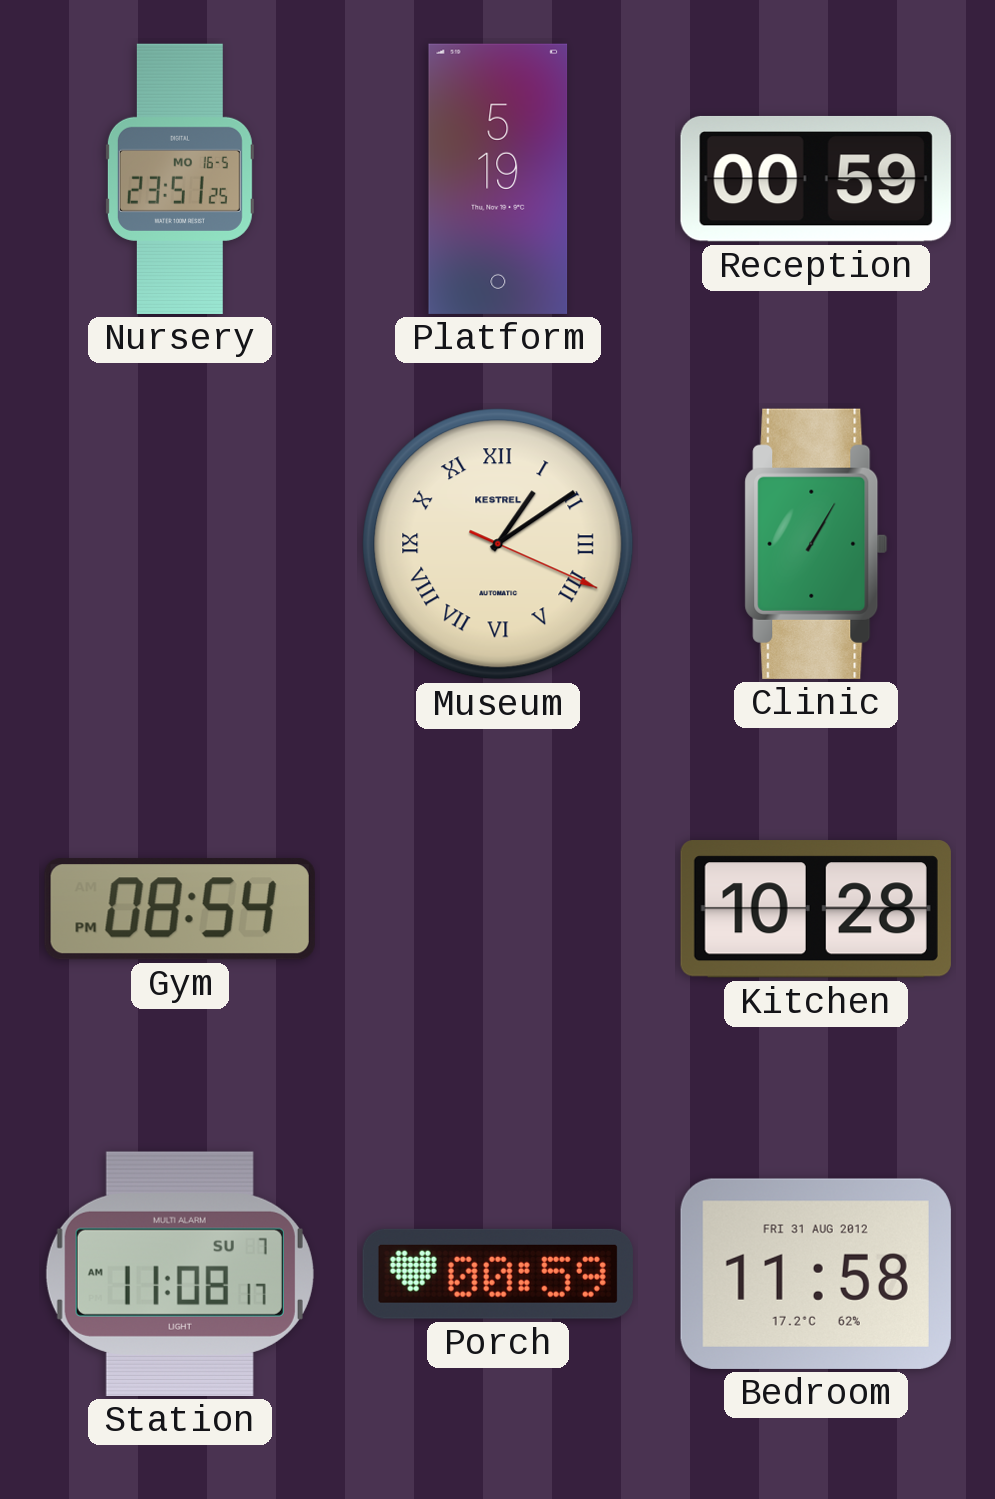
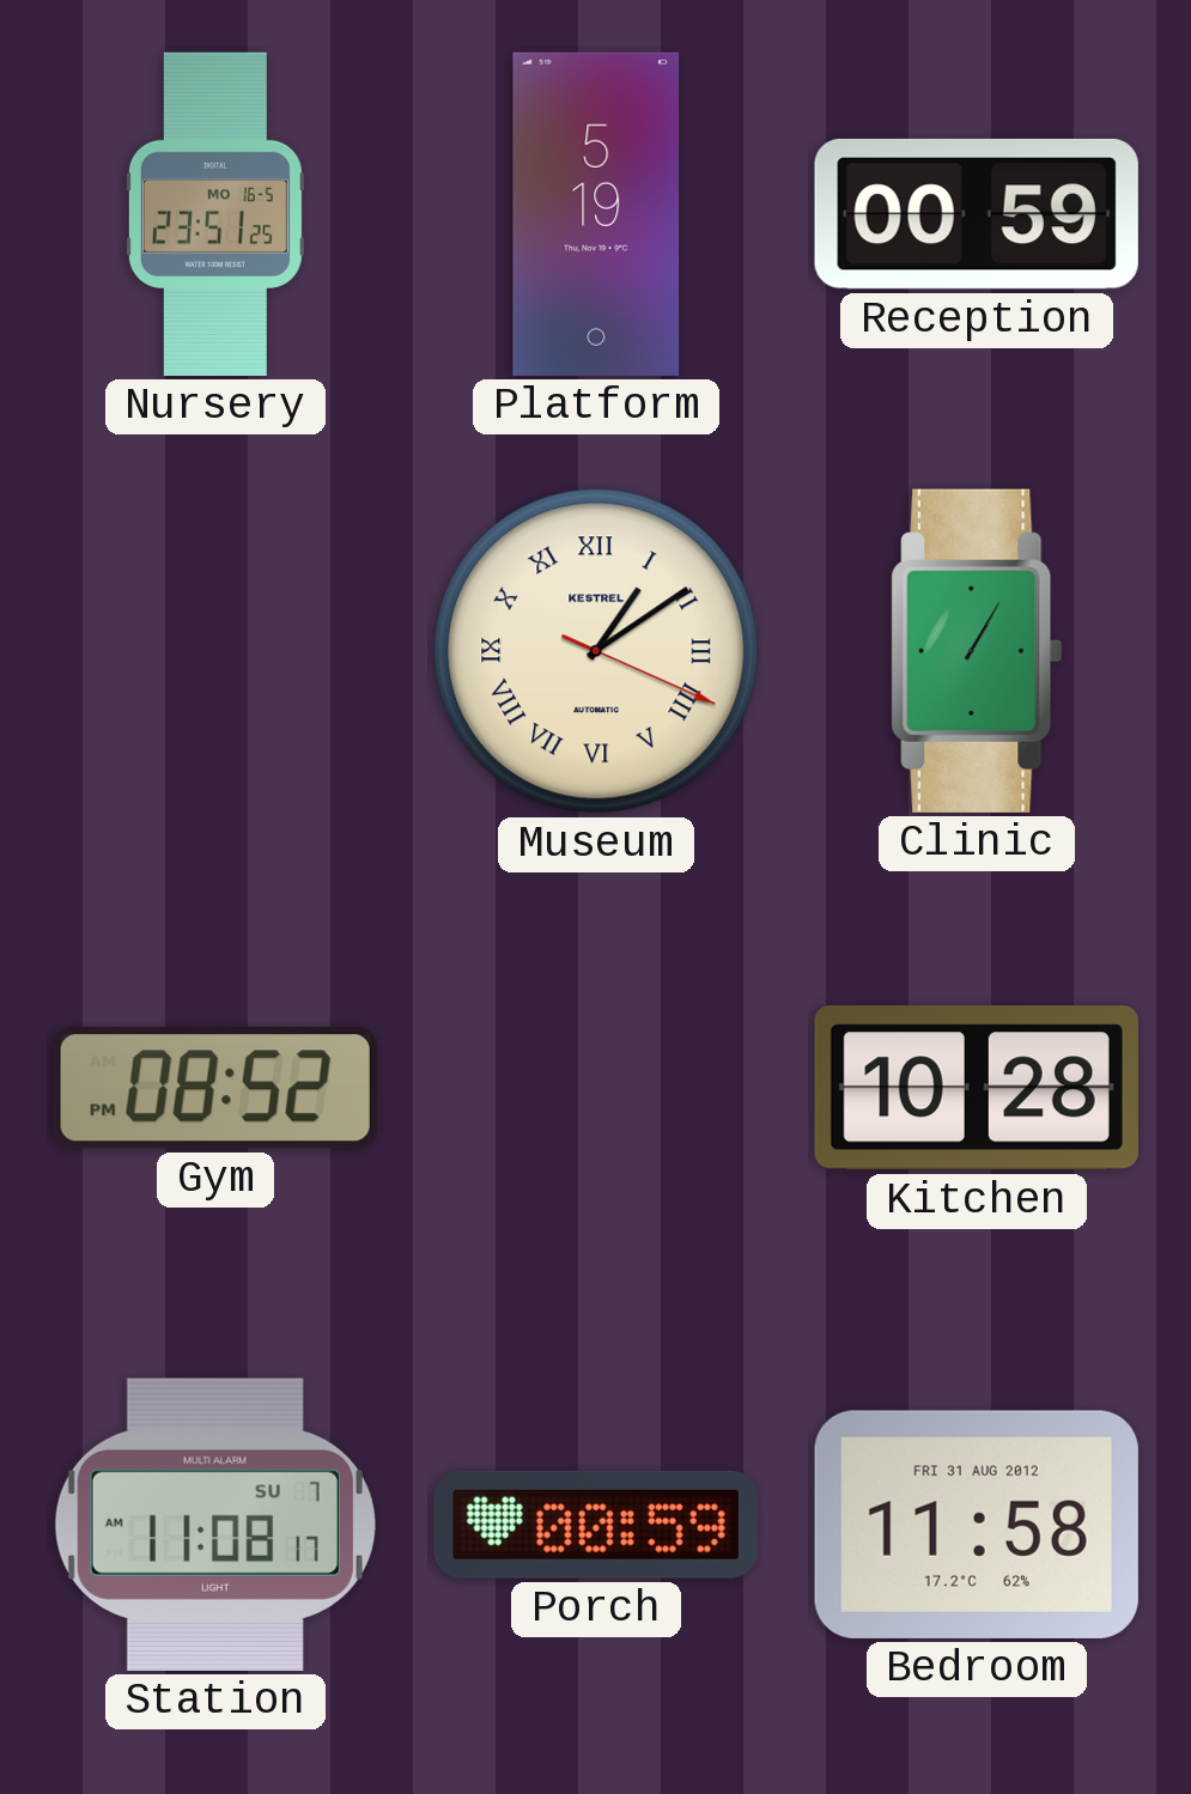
Gym: 08:54 -> 08:52 (215, 1088)
